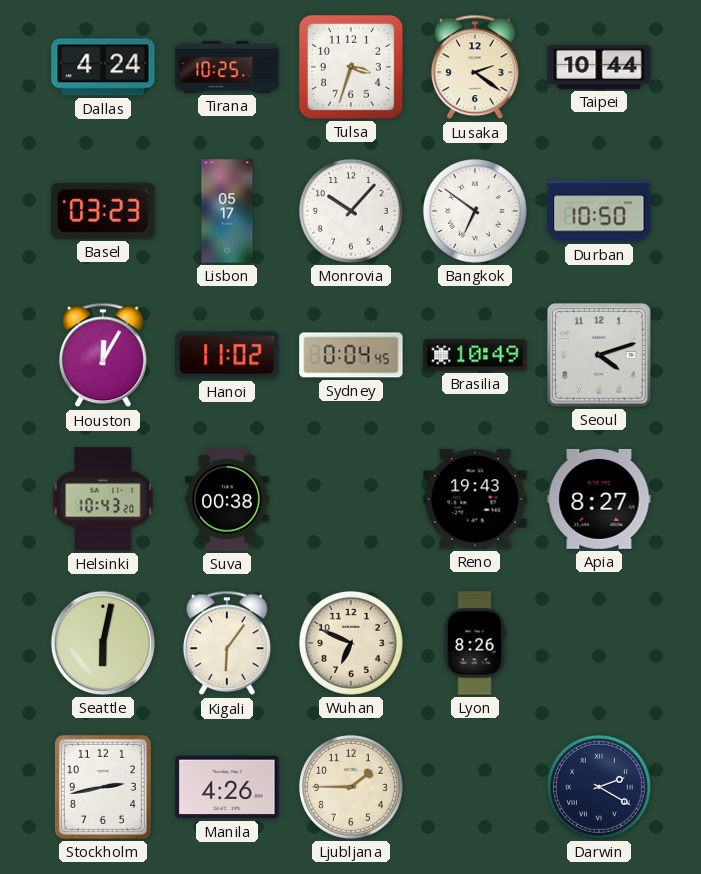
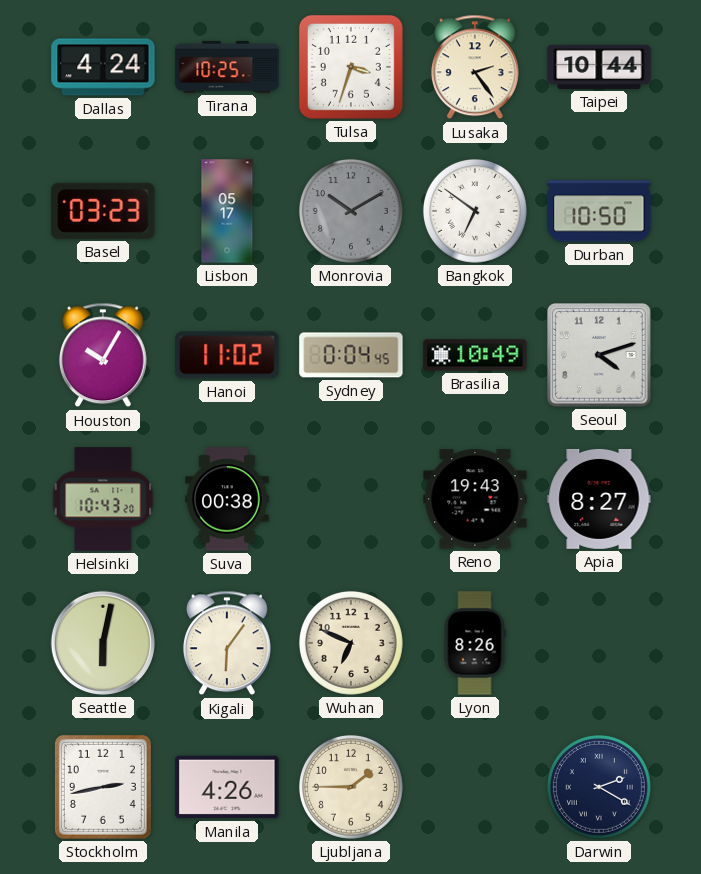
Lusaka: 2:21 -> 2:24 (475, 67)
Monrovia: 10:07 -> 10:10 (351, 211)
Monrovia dial: white -> grey (351, 211)
Houston: 12:05 -> 10:05 (103, 355)
